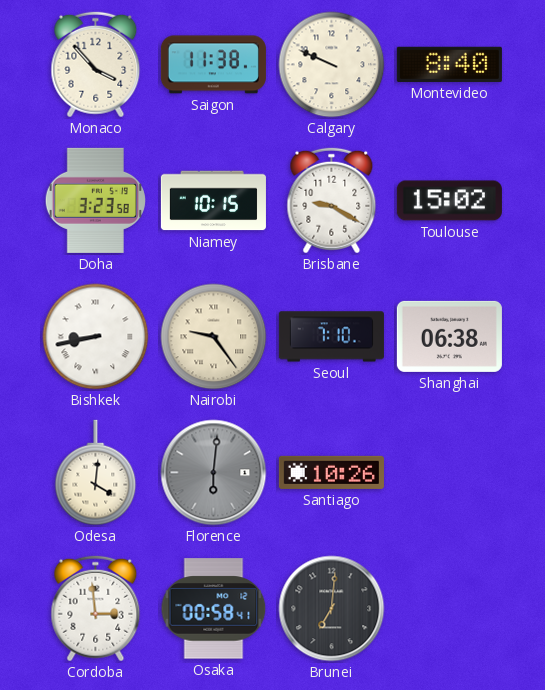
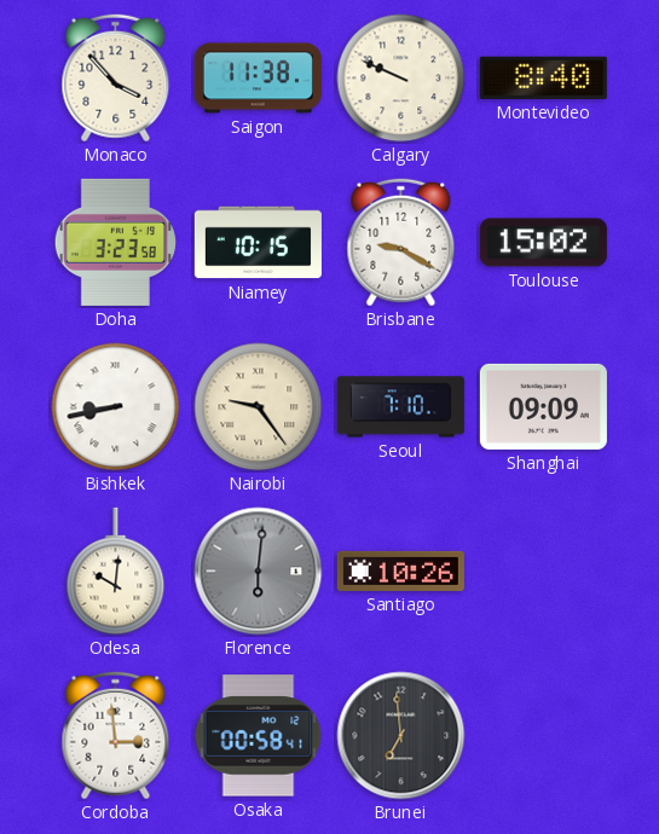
Shanghai: 06:38 -> 09:09 (543, 406)
Odesa: 4:01 -> 10:01 (116, 572)
Brunei: 7:01 -> 6:59 (401, 736)
